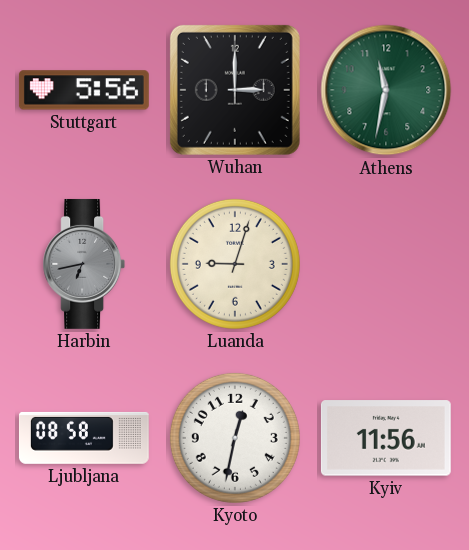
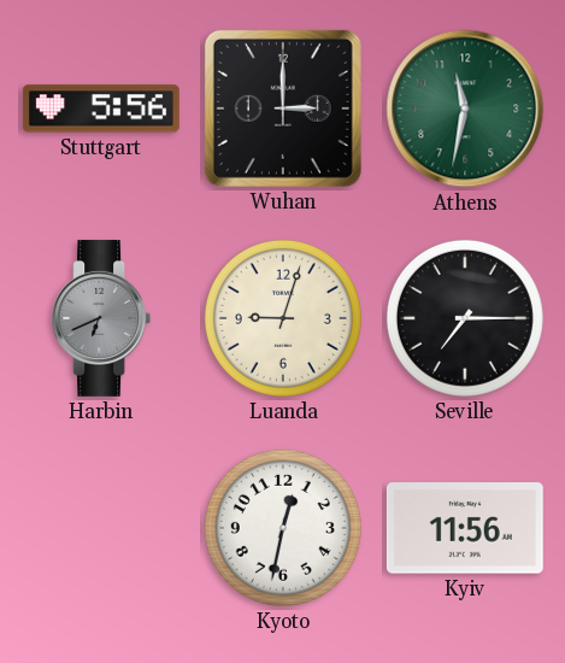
Harbin: 6:43 -> 6:41 (101, 318)
Seville: none -> 7:15 (465, 318)
Ljubljana: 08:58 -> none (84, 438)
